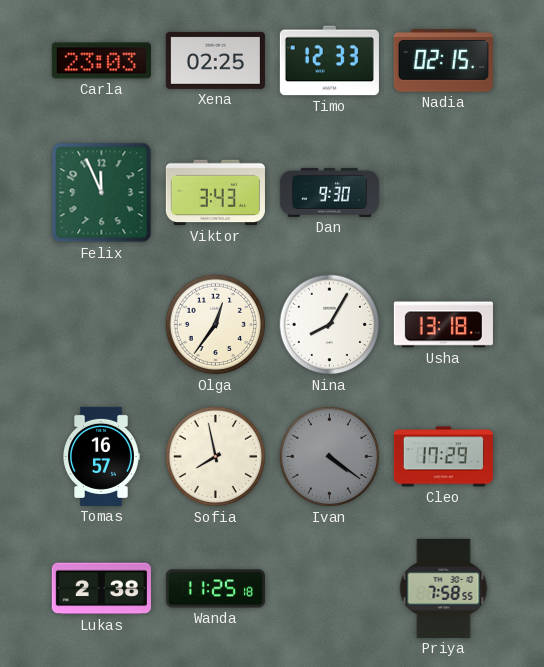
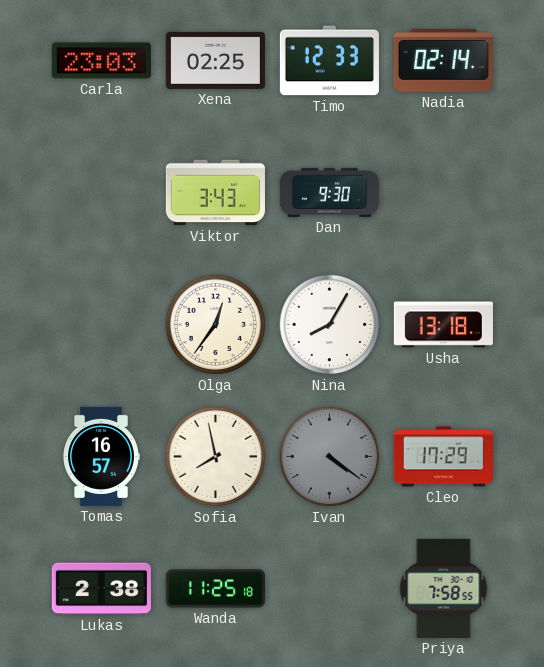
Nadia: 02:15 -> 02:14 (443, 61)
Felix: 11:56 -> none (102, 193)
